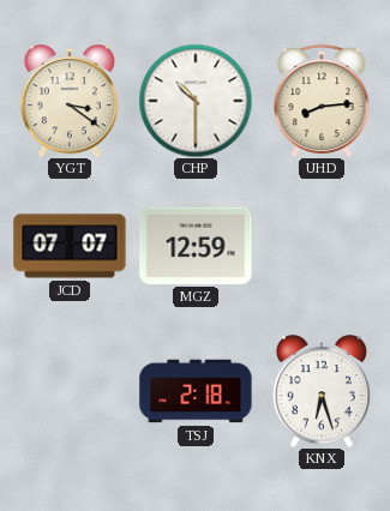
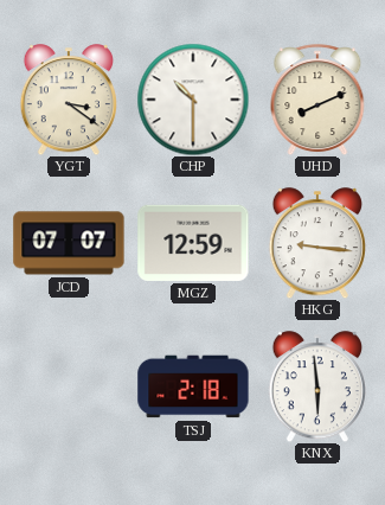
UHD: 8:14 -> 8:11 (317, 100)
HKG: none -> 9:16 (317, 243)
KNX: 6:27 -> 5:59 (317, 386)
